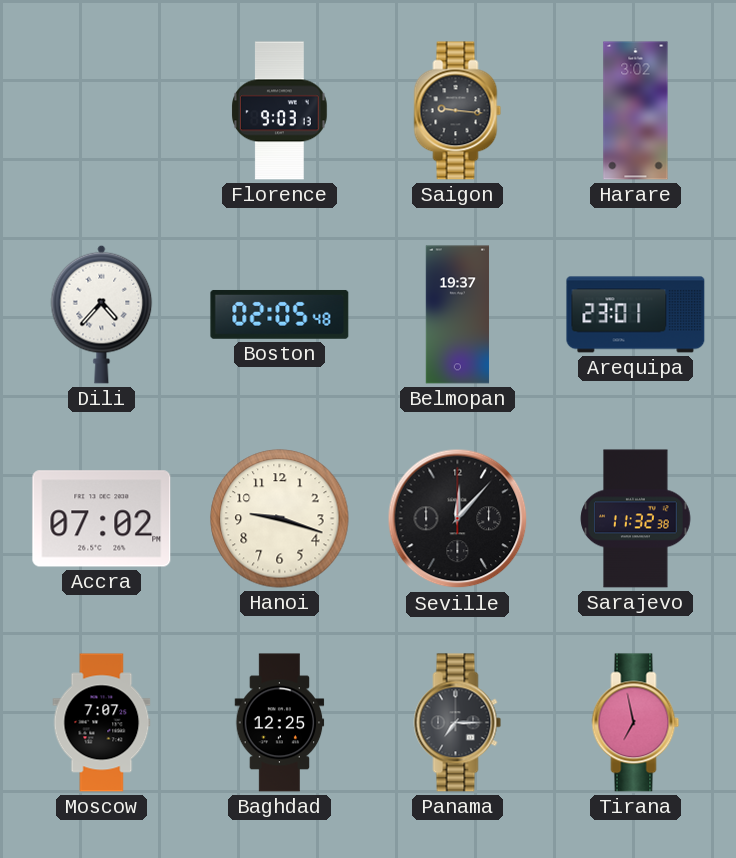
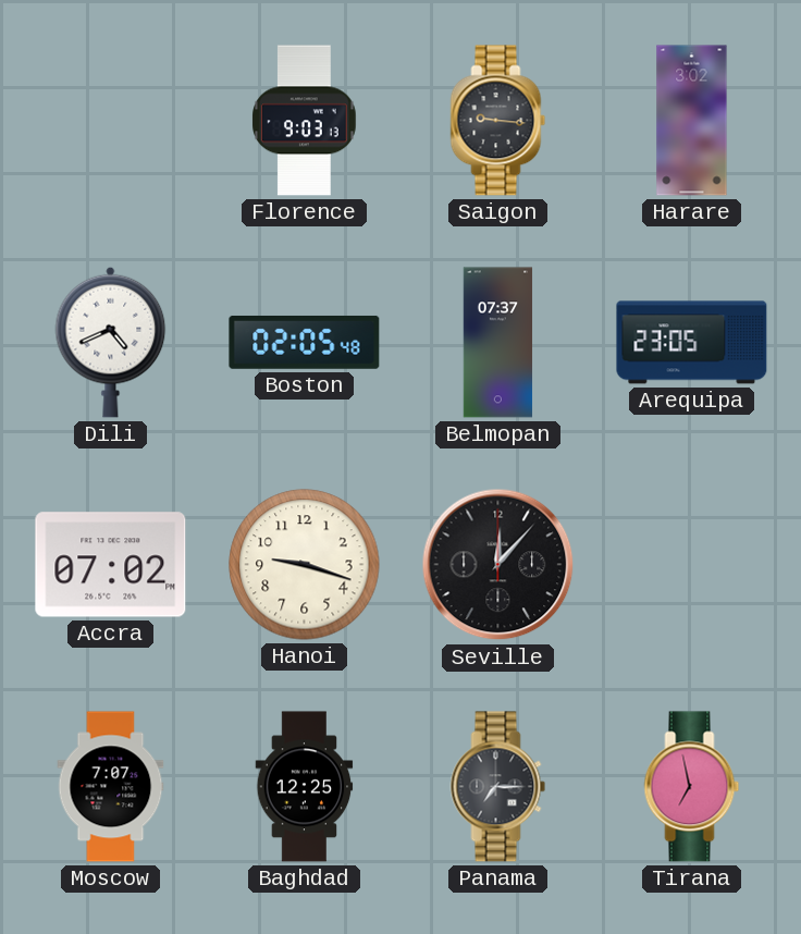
Dili: 4:37 -> 4:41 (111, 342)
Belmopan: 19:37 -> 07:37 (498, 343)
Arequipa: 23:01 -> 23:05 (692, 343)
Sarajevo: 11:32 -> none (636, 519)
